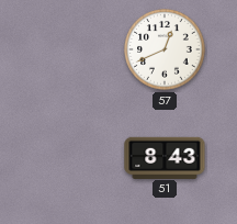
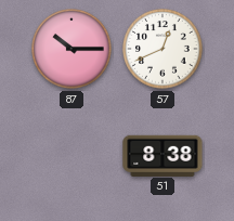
87: none -> 10:15 (71, 49)
51: 8:43 -> 8:38 (162, 155)
